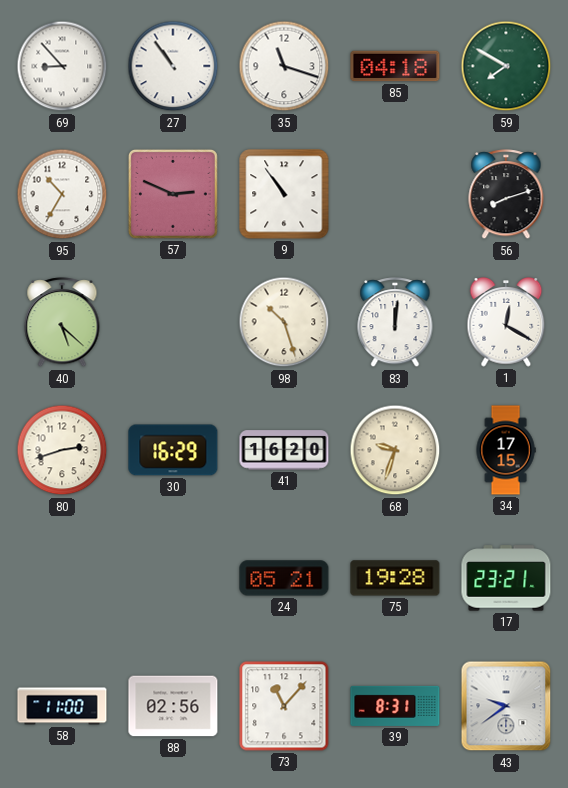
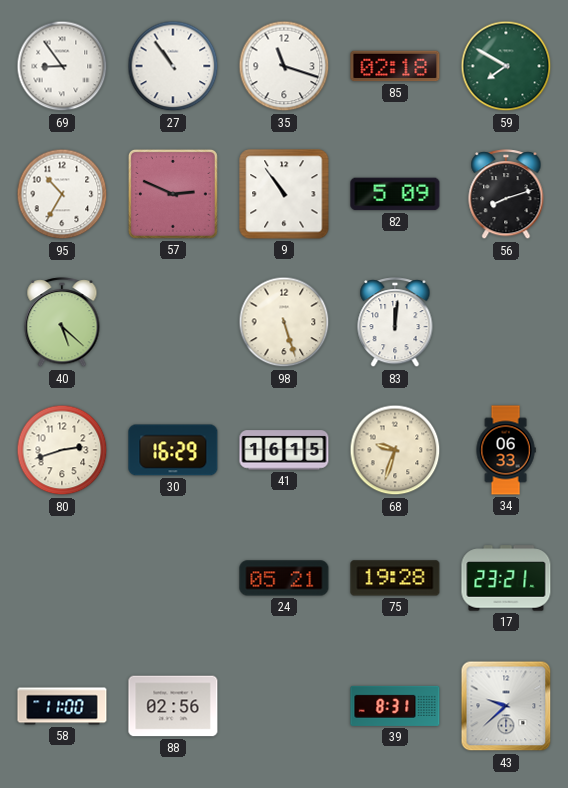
69: 8:53 -> 8:54 (62, 66)
85: 04:18 -> 02:18 (395, 66)
82: none -> 5:09 (395, 194)
98: 10:27 -> 5:27 (284, 322)
1: 12:20 -> none (506, 322)
41: 16:20 -> 16:15 (284, 450)
34: 17:15 -> 06:33 (506, 450)
73: 11:07 -> none (284, 706)
43: 9:39 -> 9:38 (506, 706)
